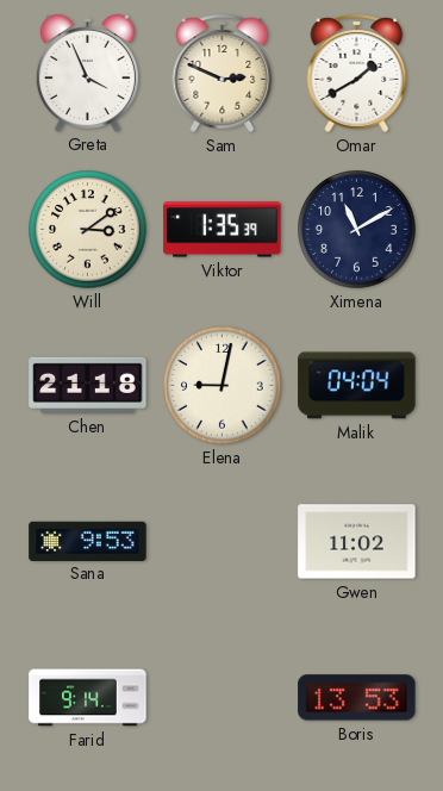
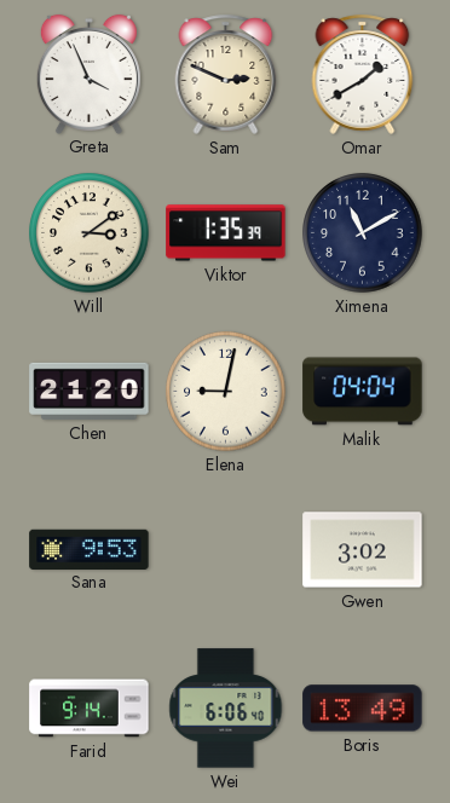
Chen: 21:18 -> 21:20 (90, 391)
Gwen: 11:02 -> 3:02 (363, 550)
Wei: none -> 6:06 (226, 709)
Boris: 13:53 -> 13:49 (363, 709)
